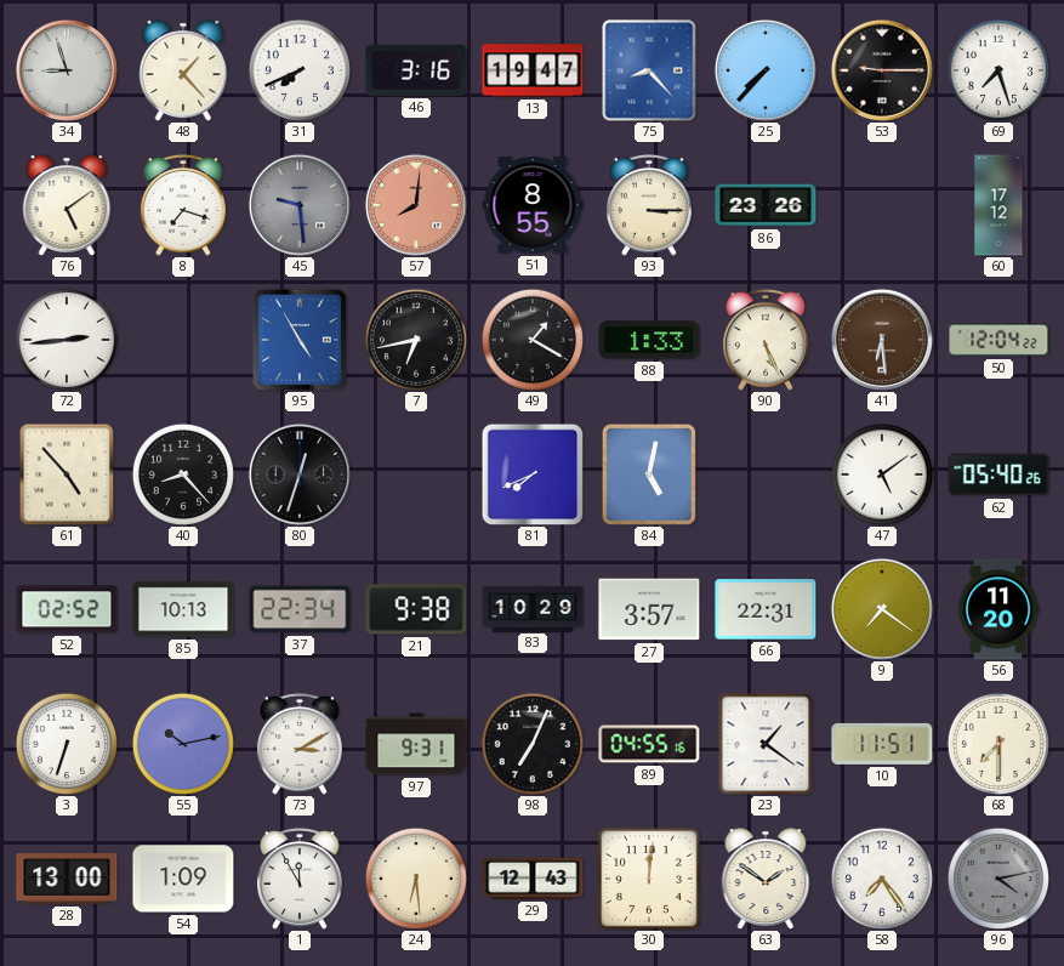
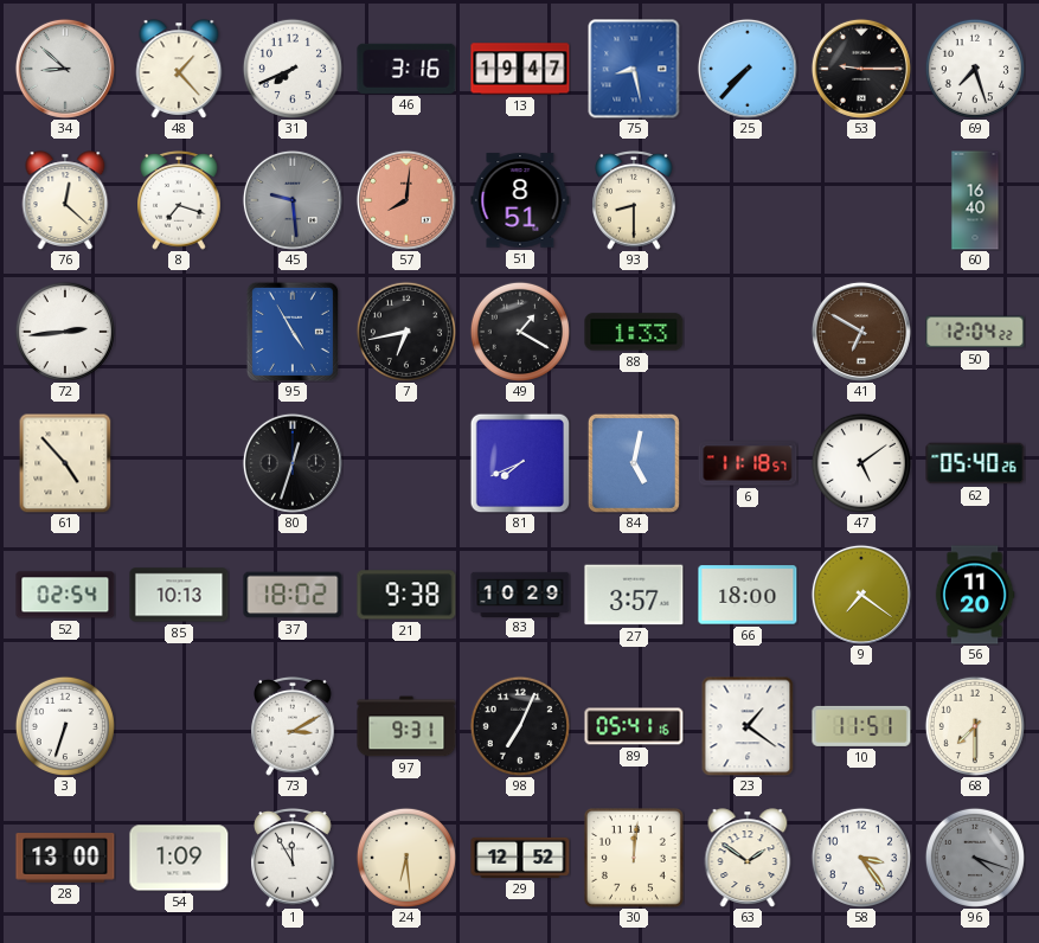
34: 8:57 -> 8:52 (65, 69)
75: 8:23 -> 8:28 (634, 69)
76: 5:09 -> 12:22 (65, 200)
51: 8:55 -> 8:51 (520, 200)
93: 3:15 -> 8:30 (635, 200)
86: 23:26 -> none (766, 205)
60: 17:12 -> 16:40 (975, 200)
90: 5:26 -> none (767, 340)
41: 6:29 -> 6:50 (861, 332)
40: 8:23 -> none (183, 475)
6: none -> 11:18 (748, 463)
52: 02:52 -> 02:54 (65, 595)
37: 22:34 -> 18:02 (293, 595)
66: 22:31 -> 18:00 (748, 595)
55: 10:13 -> none (183, 744)
89: 04:55 -> 05:41 (634, 726)
29: 12:43 -> 12:52 (520, 858)
58: 7:24 -> 3:24 (861, 858)
96: 4:13 -> 4:18 (975, 858)
